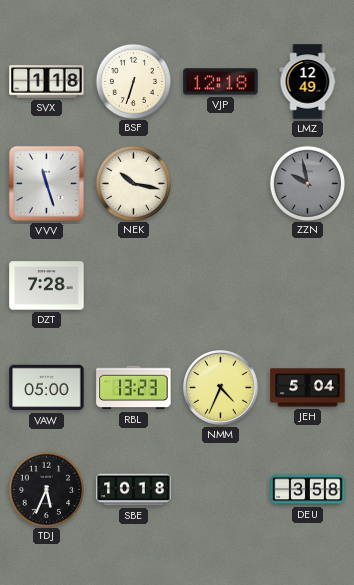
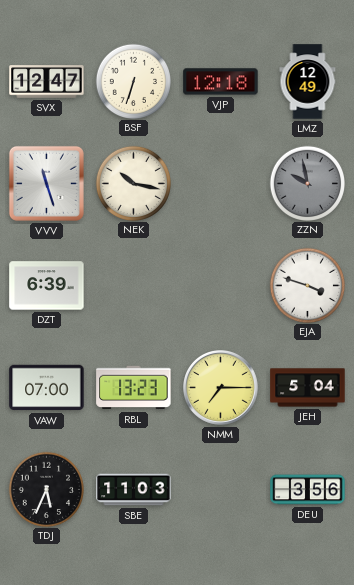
SVX: 1:18 -> 12:47 (47, 82)
DZT: 7:28 -> 6:39 (47, 286)
EJA: none -> 3:48 (307, 285)
VAW: 05:00 -> 07:00 (47, 388)
NMM: 4:34 -> 7:15 (221, 388)
SBE: 10:18 -> 11:03 (134, 490)
DEU: 3:58 -> 3:56 (308, 490)
